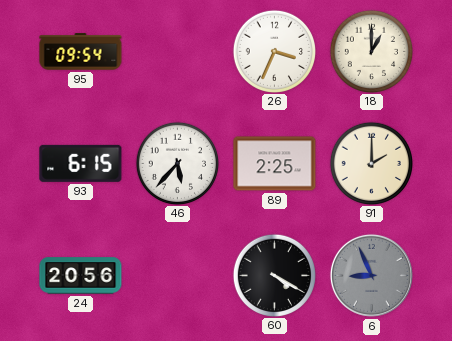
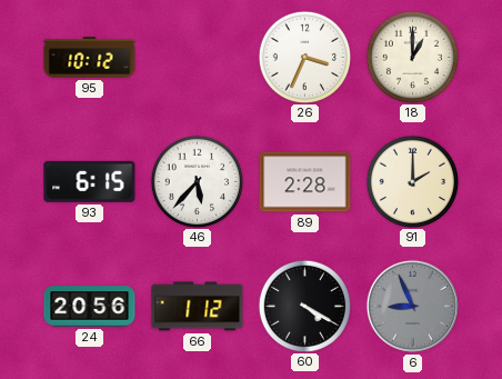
95: 09:54 -> 10:12 (90, 58)
89: 2:25 -> 2:28 (305, 182)
66: none -> 1:12 (198, 307)
